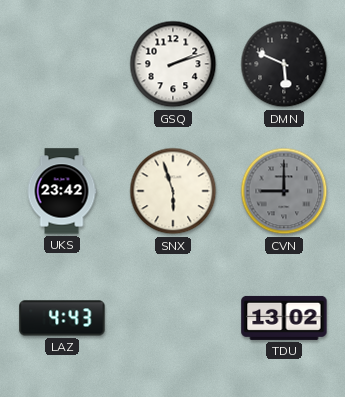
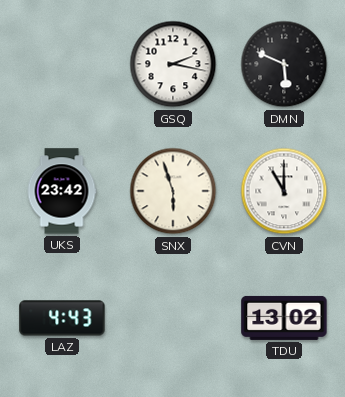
GSQ: 2:12 -> 2:17 (173, 64)
CVN: 9:00 -> 11:00 (284, 191)
CVN dial: grey -> white (284, 191)
